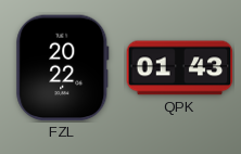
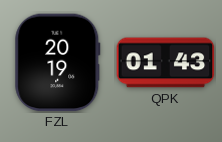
FZL: 20:22 -> 20:19 (58, 63)
